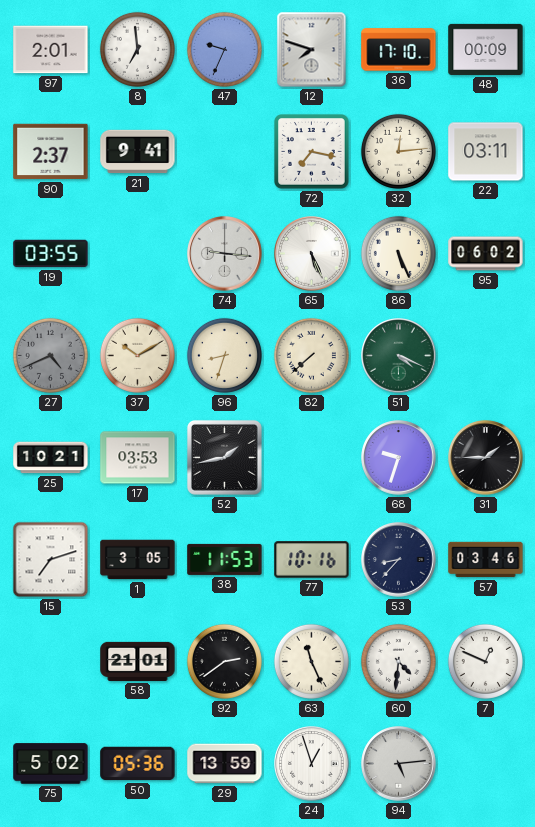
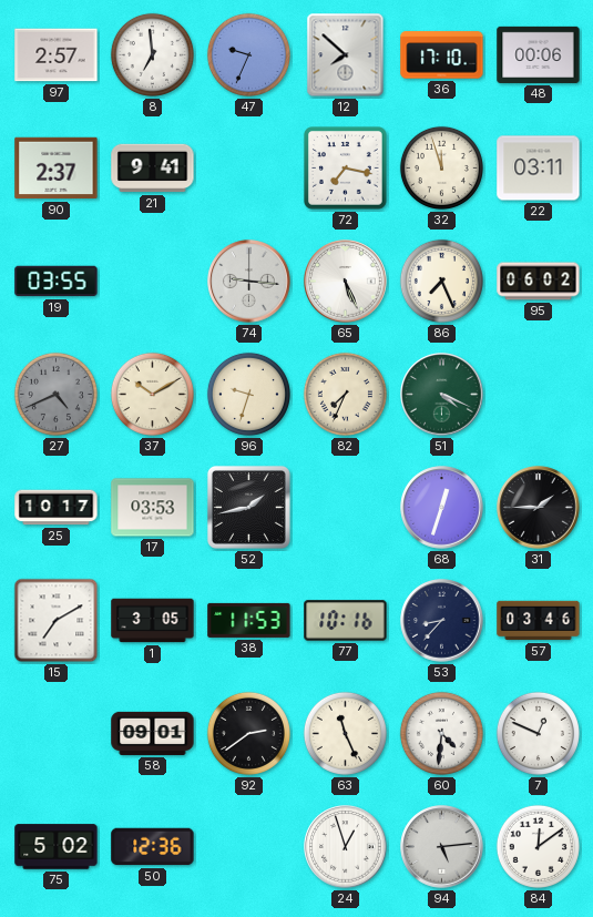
97: 2:01 -> 2:57 (57, 55)
12: 7:48 -> 7:52 (346, 55)
48: 00:09 -> 00:06 (539, 54)
32: 12:14 -> 11:57 (441, 167)
86: 5:26 -> 7:26 (441, 281)
96: 8:33 -> 9:33 (248, 394)
82: 7:38 -> 7:34 (345, 394)
25: 10:21 -> 10:17 (57, 508)
68: 9:33 -> 12:33 (442, 508)
15: 7:12 -> 7:10 (57, 621)
58: 21:01 -> 09:01 (153, 733)
50: 05:36 -> 12:36 (153, 847)
29: 13:59 -> none (225, 764)
84: none -> 12:09 (538, 846)
